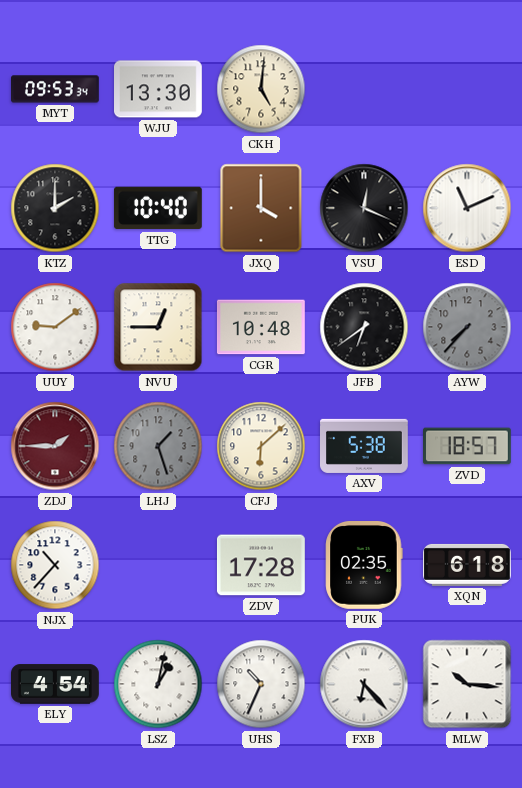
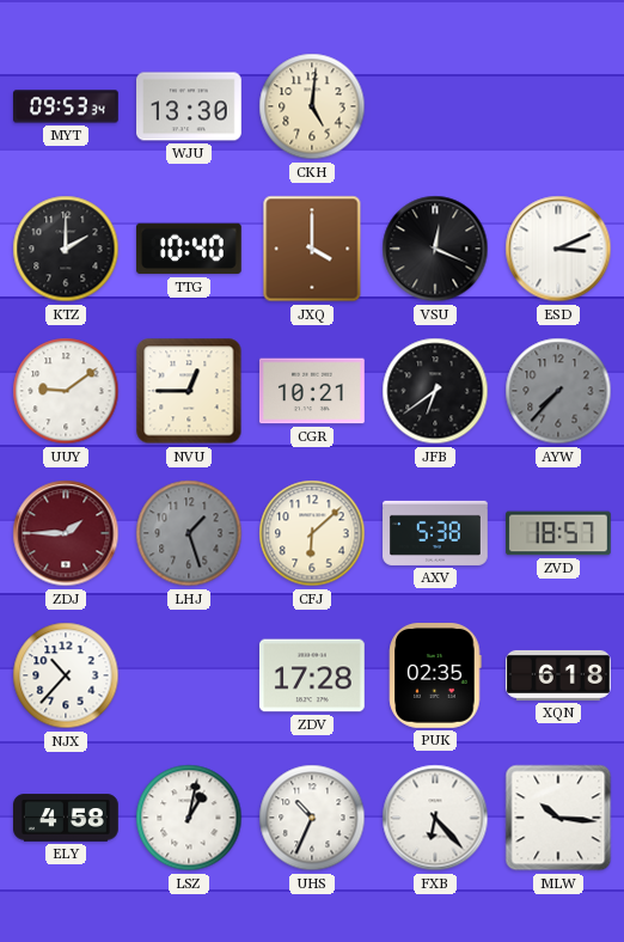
ESD: 11:11 -> 3:11 (558, 249)
CGR: 10:48 -> 10:21 (312, 391)
ELY: 4:54 -> 4:58 (67, 818)
